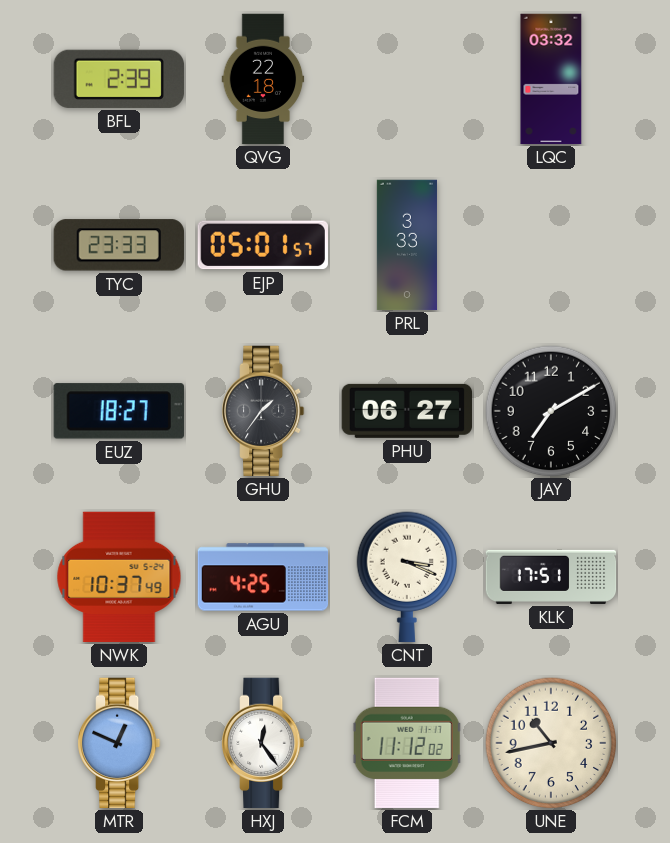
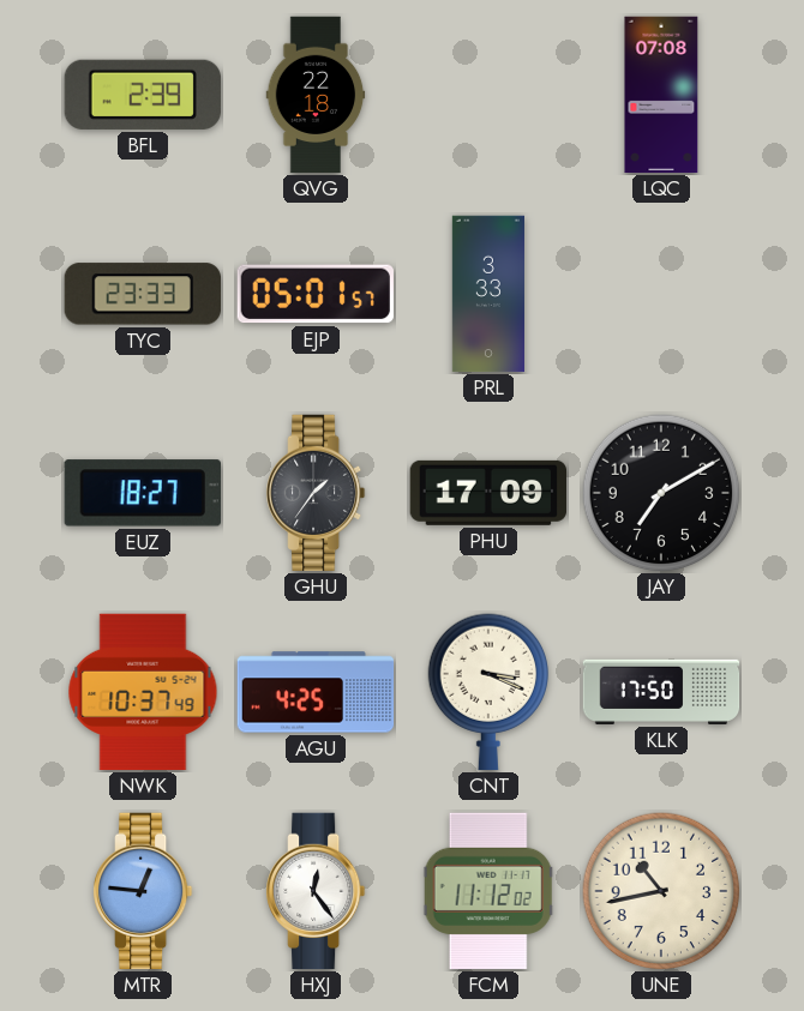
LQC: 03:32 -> 07:08 (661, 95)
PHU: 06:27 -> 17:09 (487, 493)
KLK: 17:51 -> 17:50 (661, 692)
MTR: 12:49 -> 12:46 (144, 891)
